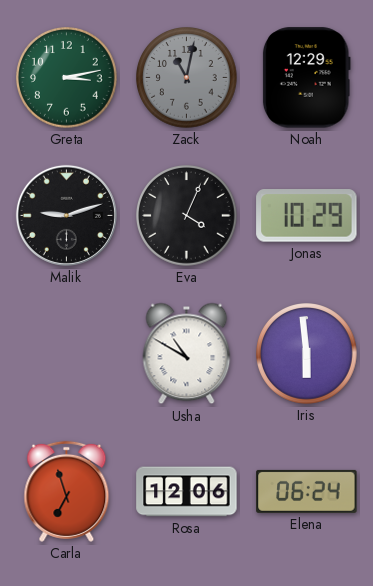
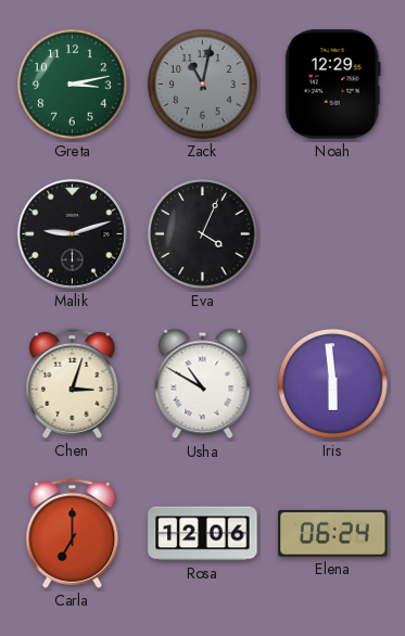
Jonas: 10:29 -> none (307, 216)
Chen: none -> 3:03 (73, 383)
Carla: 6:57 -> 7:00 (73, 533)
